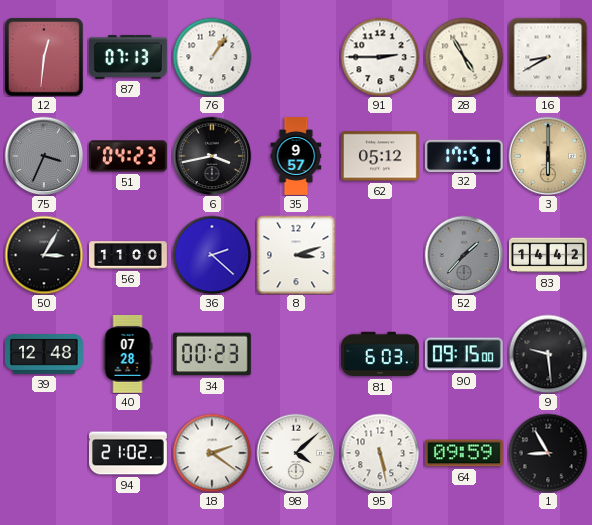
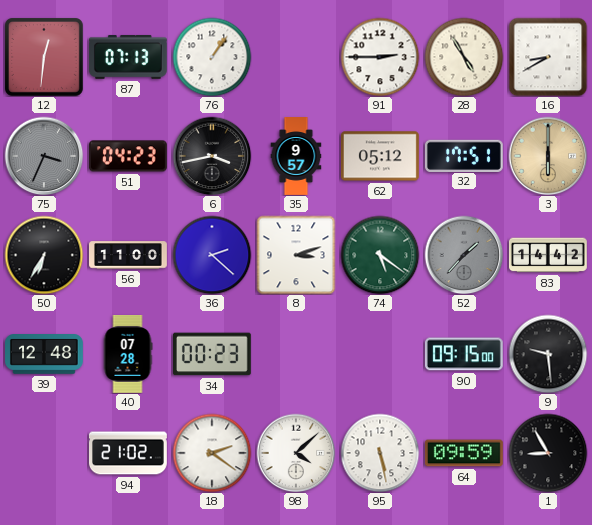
50: 3:05 -> 6:35 (44, 255)
74: none -> 5:21 (380, 255)
81: 6:03 -> none (380, 354)
